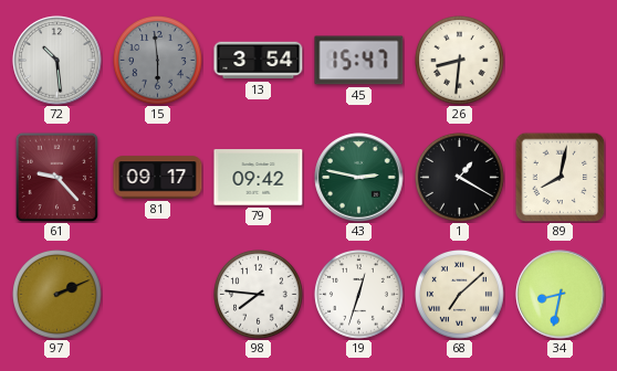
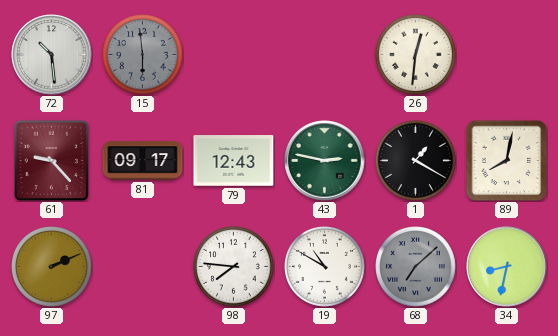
13: 3:54 -> none (259, 61)
45: 15:47 -> none (359, 61)
26: 8:31 -> 12:31 (416, 55)
79: 09:42 -> 12:43 (234, 161)
19: 12:33 -> 10:50 (325, 267)
68 dial: cream -> grey (416, 267)
